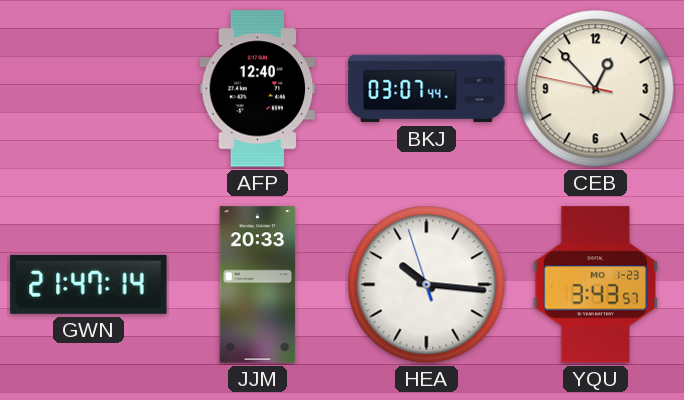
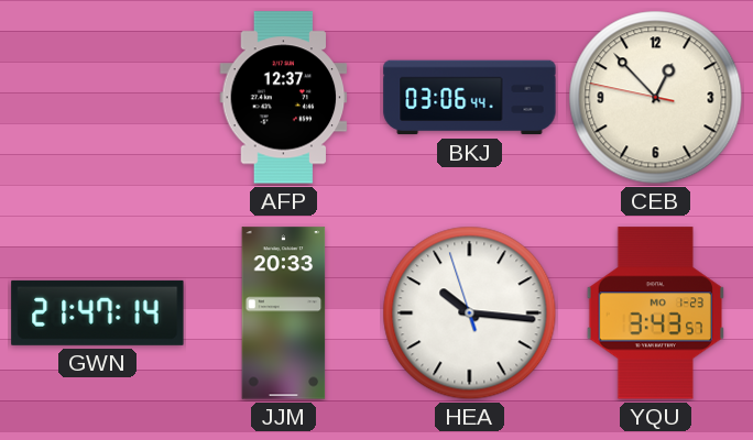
AFP: 12:40 -> 12:37 (284, 98)
BKJ: 03:07 -> 03:06 (470, 98)
